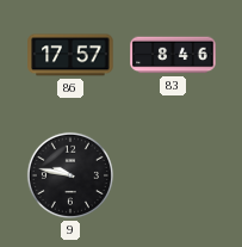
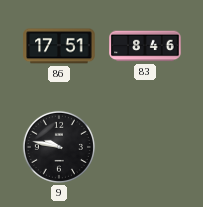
86: 17:57 -> 17:51 (59, 46)
